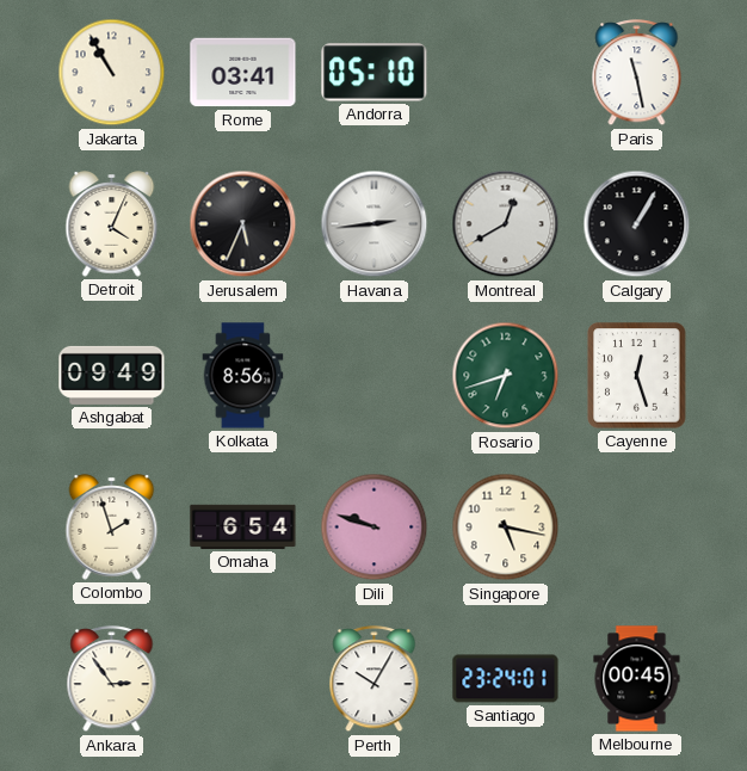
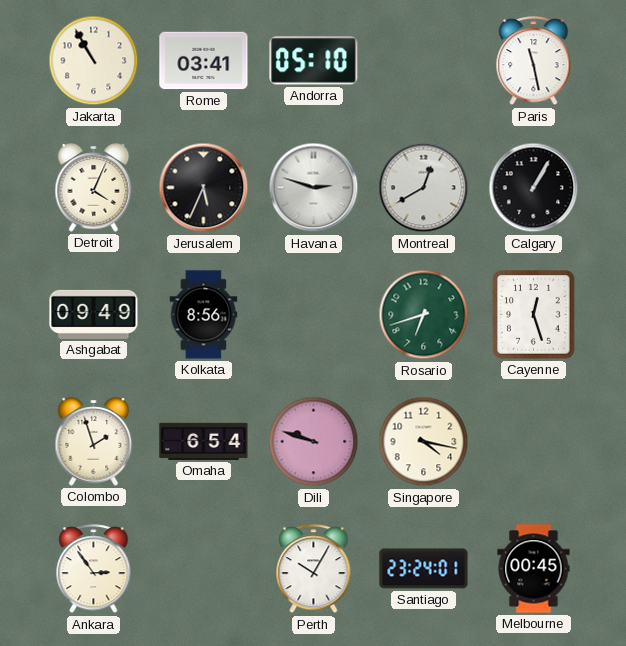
Havana: 2:44 -> 2:48 (314, 188)
Singapore: 5:17 -> 4:17 (424, 442)
